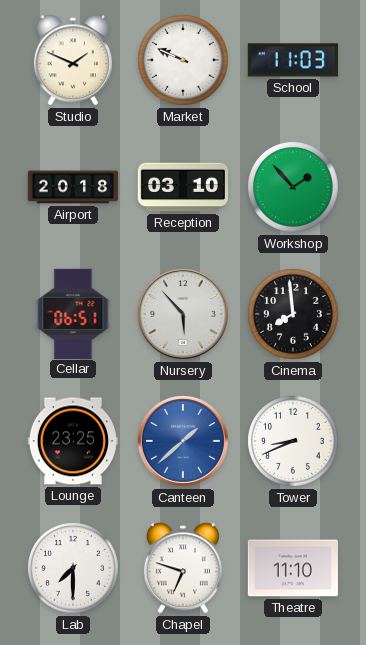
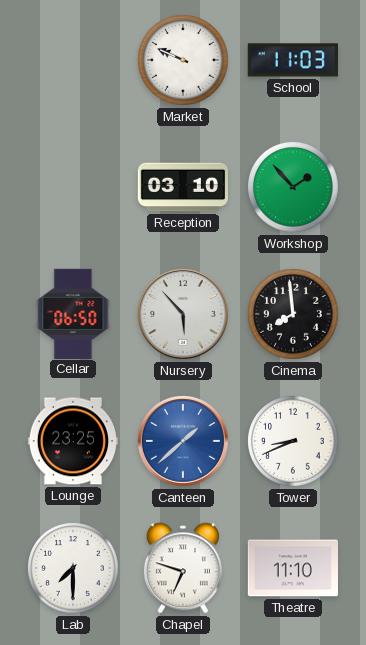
Studio: 1:49 -> none (73, 60)
Airport: 20:18 -> none (73, 187)
Cellar: 06:51 -> 06:50 (73, 313)
